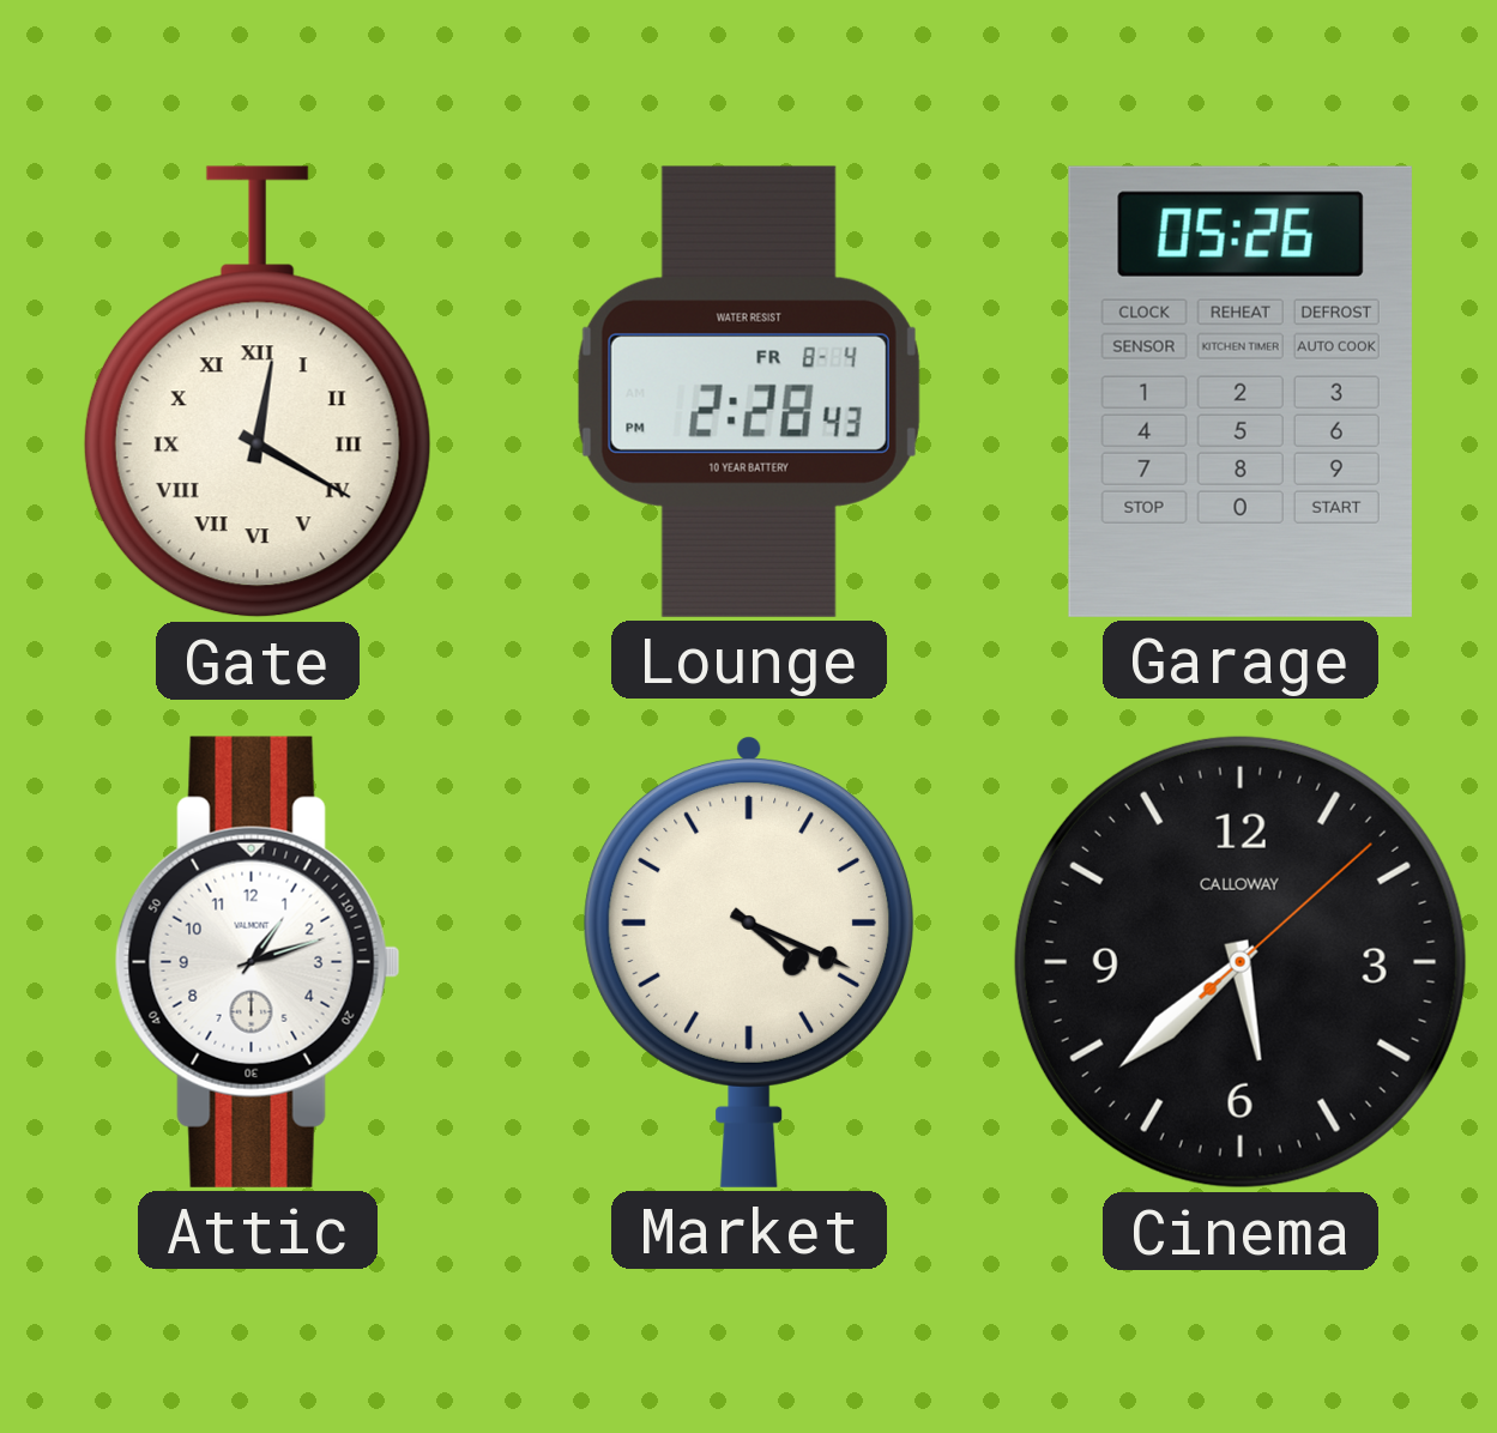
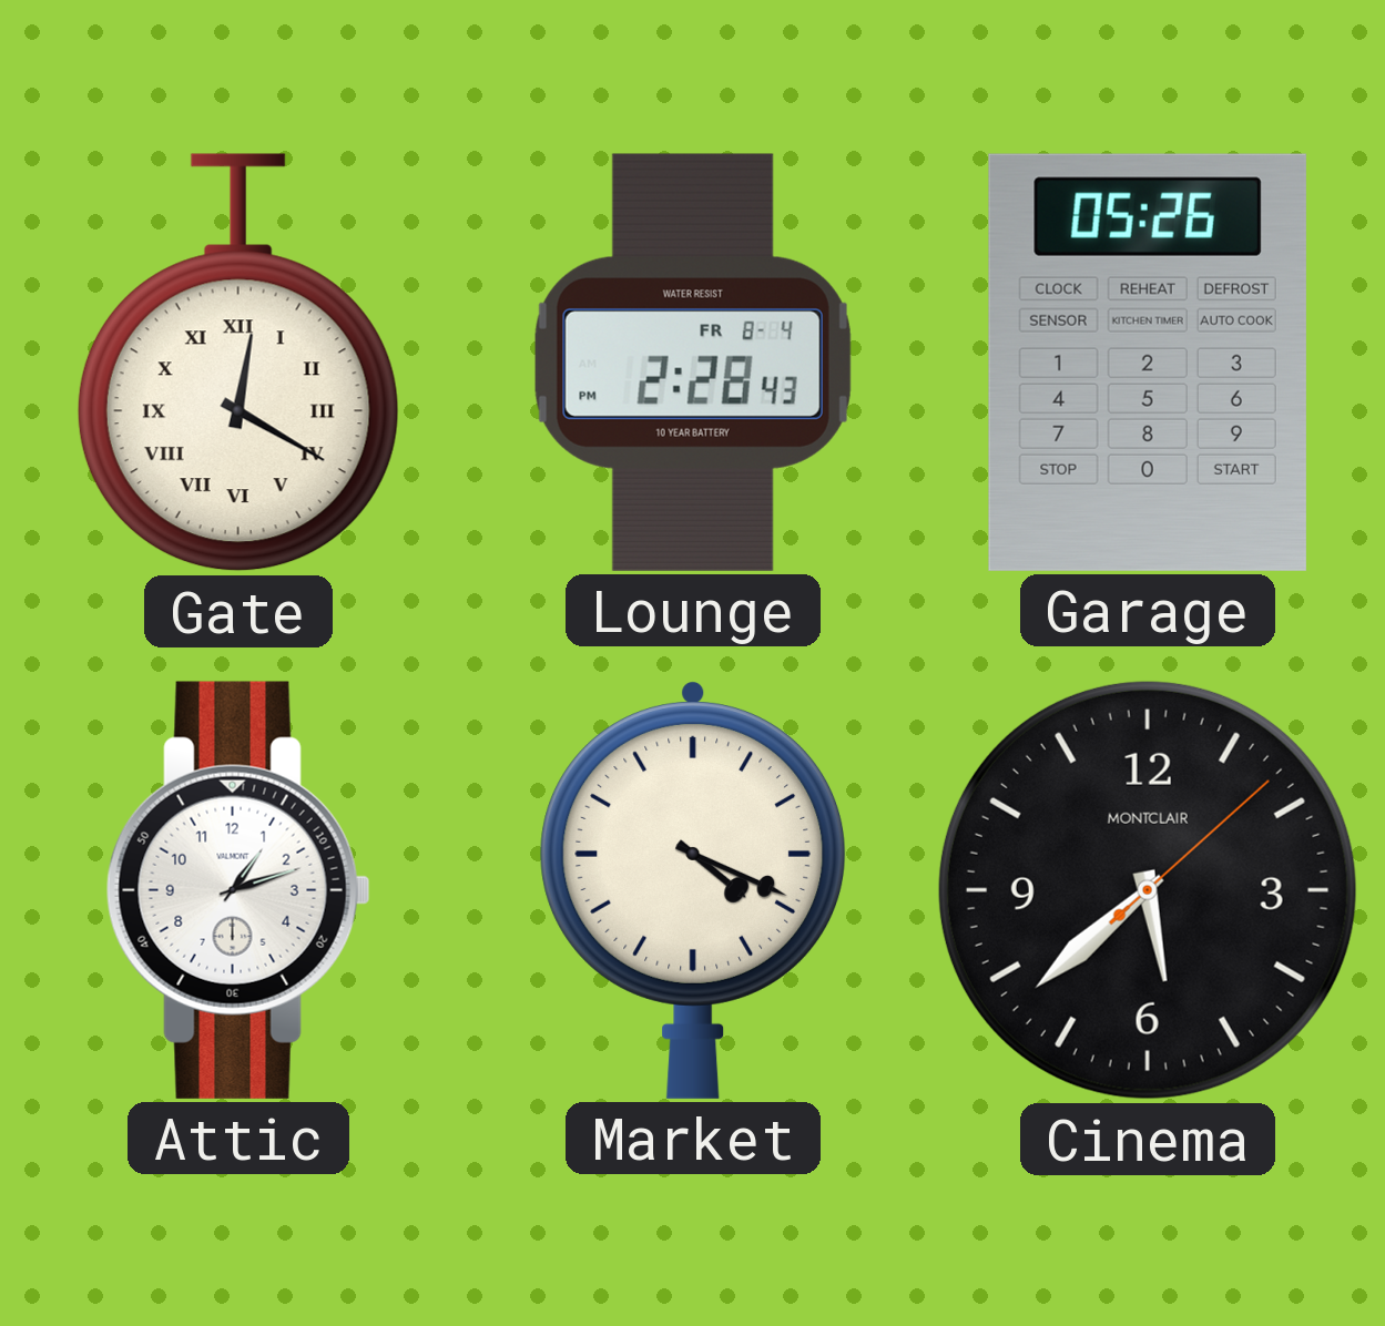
Cinema brand: CALLOWAY -> MONTCLAIR (1148, 890)
